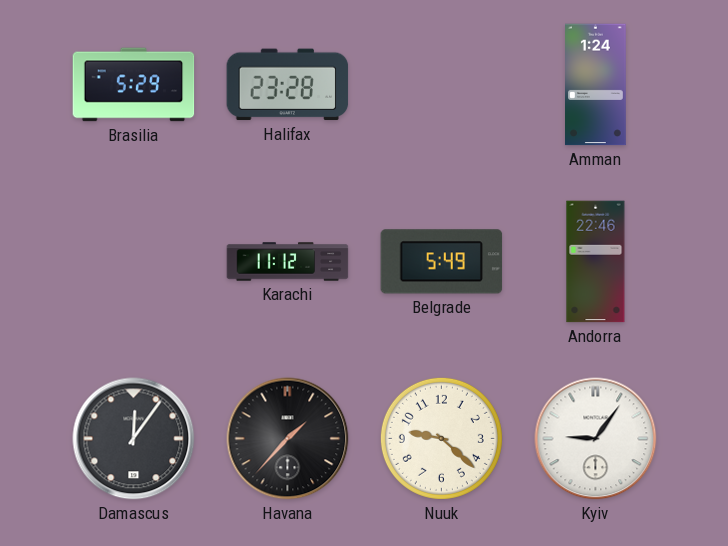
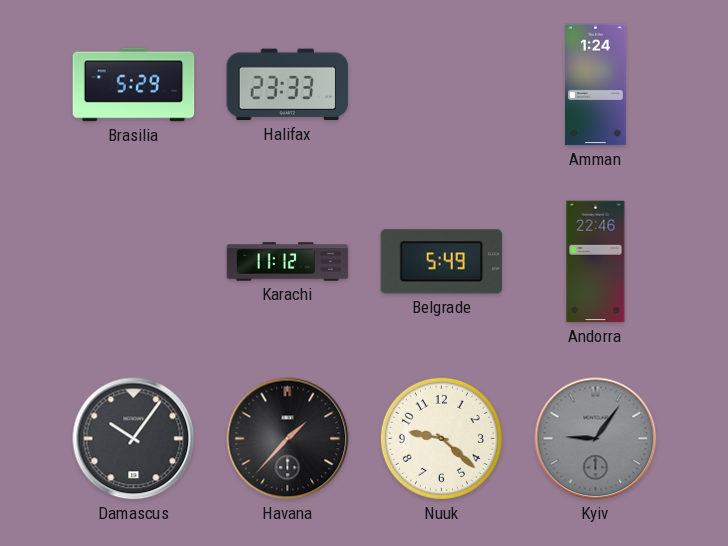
Halifax: 23:28 -> 23:33 (288, 85)
Damascus: 12:06 -> 10:06 (134, 439)
Kyiv dial: white -> grey (596, 439)
